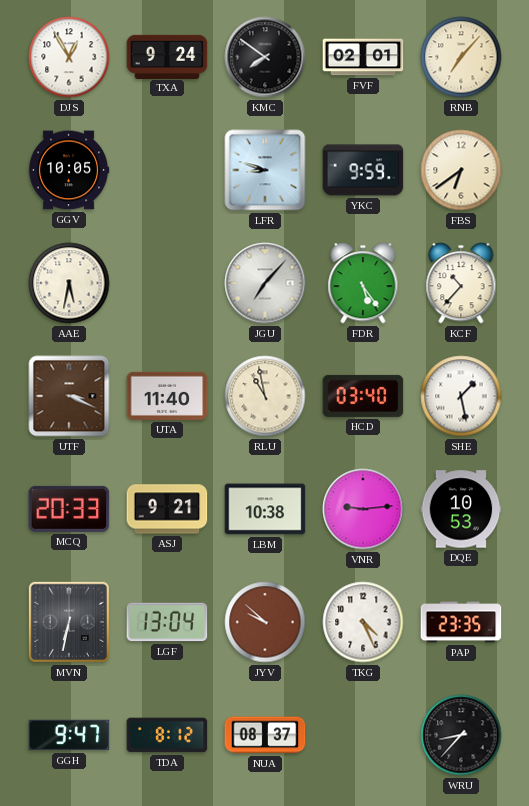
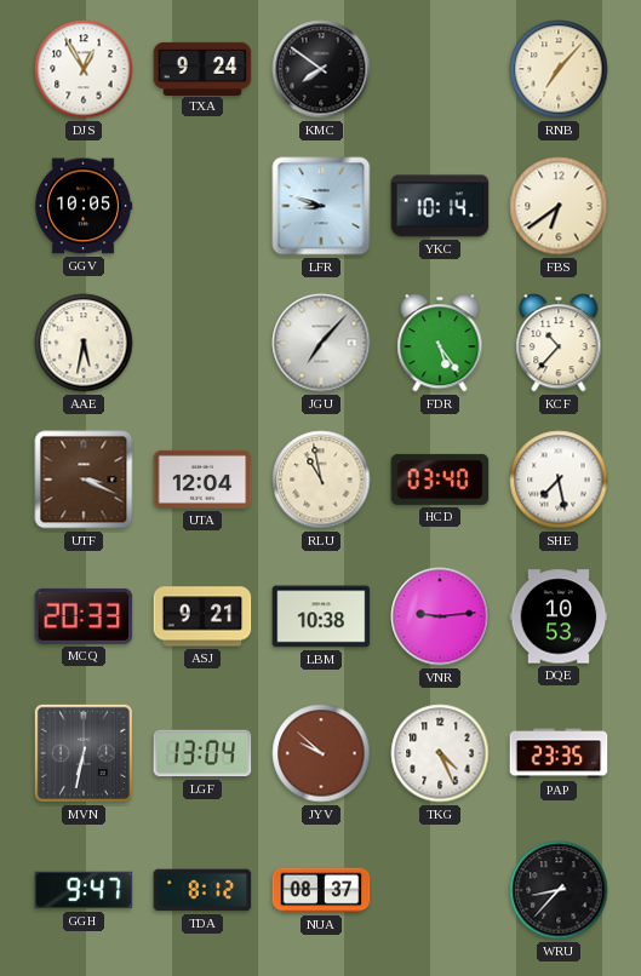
FVF: 02:01 -> none (363, 57)
YKC: 9:59 -> 10:14 (440, 206)
UTA: 11:40 -> 12:04 (202, 480)
SHE: 1:28 -> 7:28 (559, 480)
